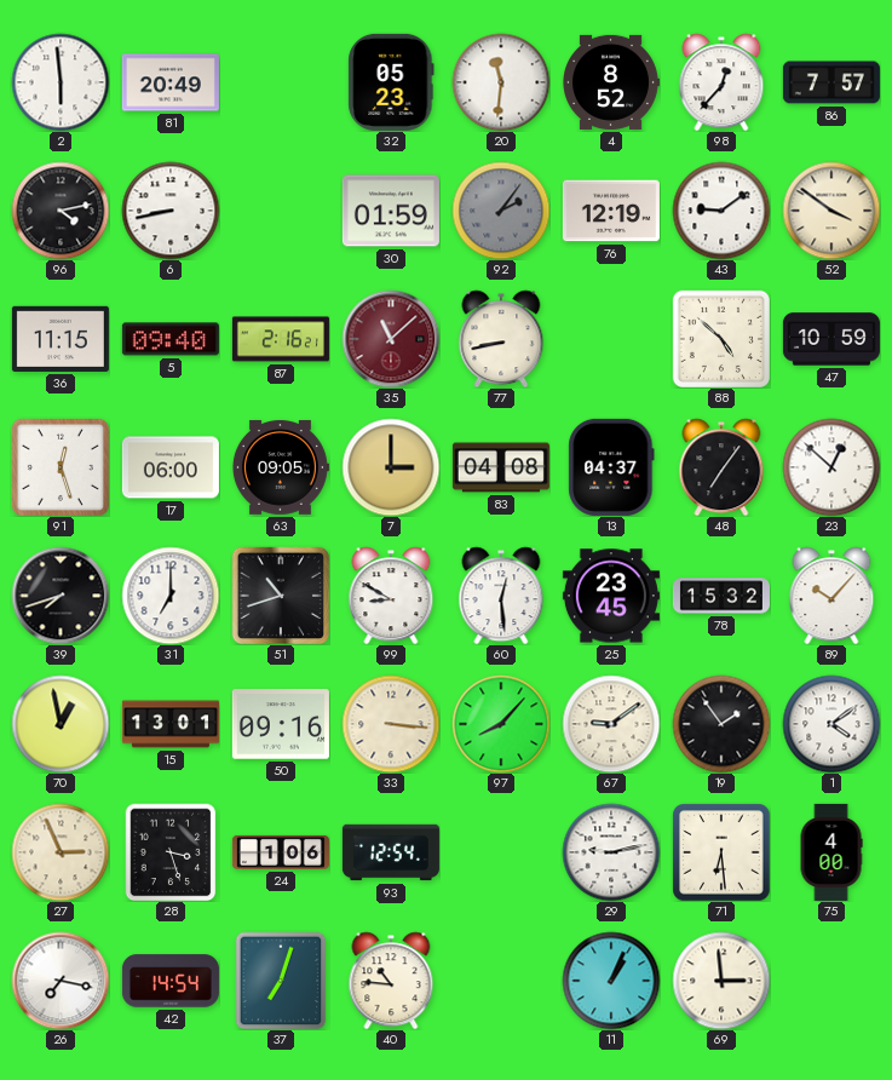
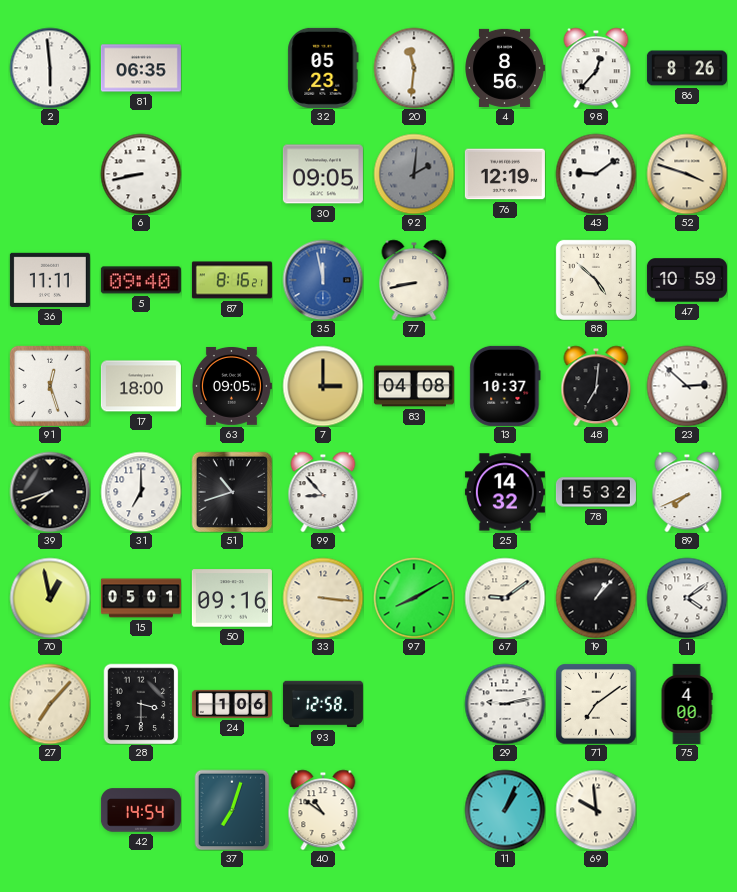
81: 20:49 -> 06:35 (141, 68)
4: 8:52 -> 8:56 (505, 68)
86: 7:57 -> 8:26 (687, 68)
96: 4:13 -> none (61, 211)
30: 01:59 -> 09:05 (323, 174)
92: 2:06 -> 2:01 (414, 174)
52: 3:51 -> 3:48 (687, 174)
36: 11:15 -> 11:11 (50, 280)
87: 2:16 -> 8:16 (232, 280)
35: 11:08 -> 11:58 (323, 280)
35 dial: burgundy -> blue (323, 280)
17: 06:00 -> 18:00 (141, 386)
13: 04:37 -> 10:37 (505, 386)
48: 7:06 -> 7:01 (596, 386)
23: 12:52 -> 2:52 (687, 386)
99: 8:50 -> 8:53 (323, 492)
60: 12:29 -> none (501, 596)
25: 23:45 -> 14:32 (505, 492)
89: 10:07 -> 7:41 (687, 492)
15: 13:01 -> 05:01 (141, 598)
97: 8:07 -> 8:10 (414, 598)
19: 1:54 -> 1:07 (596, 598)
27: 2:56 -> 7:07 (50, 704)
28: 3:27 -> 3:30 (141, 704)
93: 12:54 -> 12:58 (323, 704)
71: 6:29 -> 7:09 (596, 704)
26: 7:17 -> none (61, 981)
40: 10:46 -> 10:51 (323, 810)
69: 2:59 -> 9:59 (596, 810)
